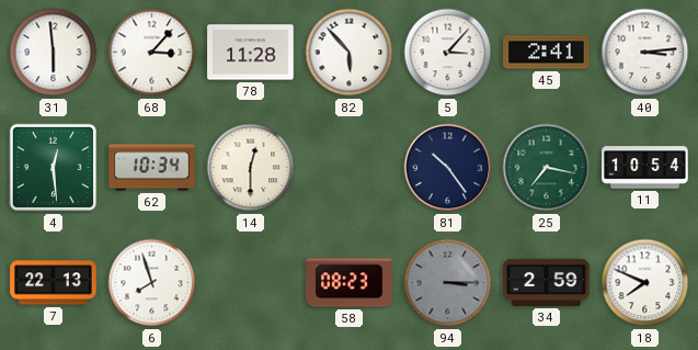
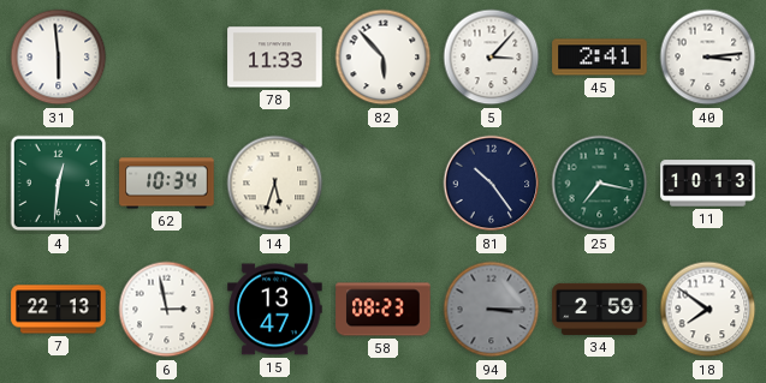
68: 3:07 -> none (152, 53)
78: 11:28 -> 11:33 (275, 58)
4: 12:29 -> 12:31 (59, 184)
14: 12:30 -> 5:33 (275, 184)
11: 10:54 -> 10:13 (708, 184)
6: 7:57 -> 2:58 (167, 310)
15: none -> 13:47 (275, 310)
18: 7:49 -> 7:51 (708, 310)
